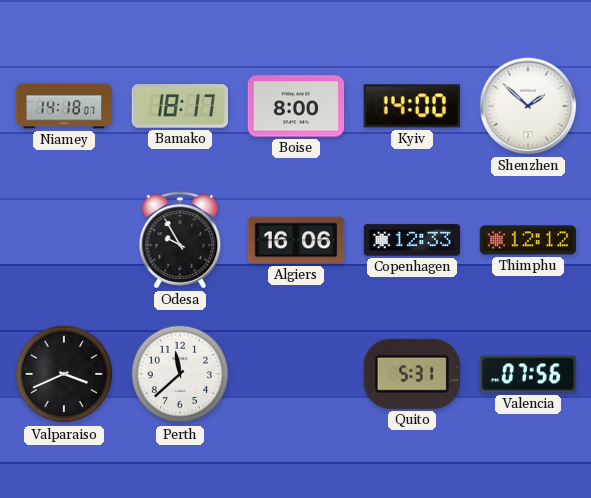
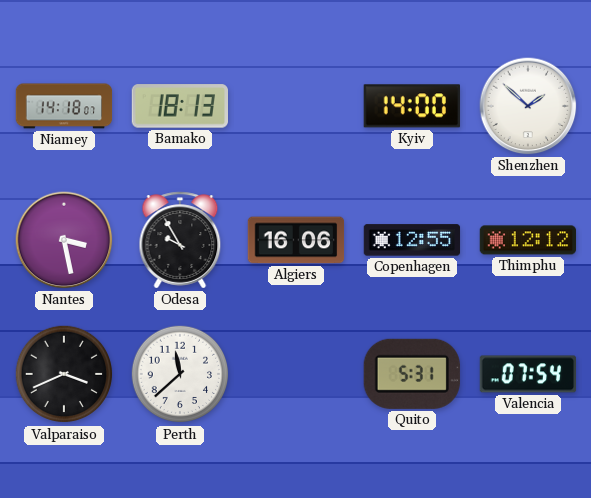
Bamako: 18:17 -> 18:13 (179, 106)
Boise: 8:00 -> none (296, 106)
Nantes: none -> 3:28 (64, 240)
Copenhagen: 12:33 -> 12:55 (412, 240)
Valencia: 07:56 -> 07:54 (528, 374)
